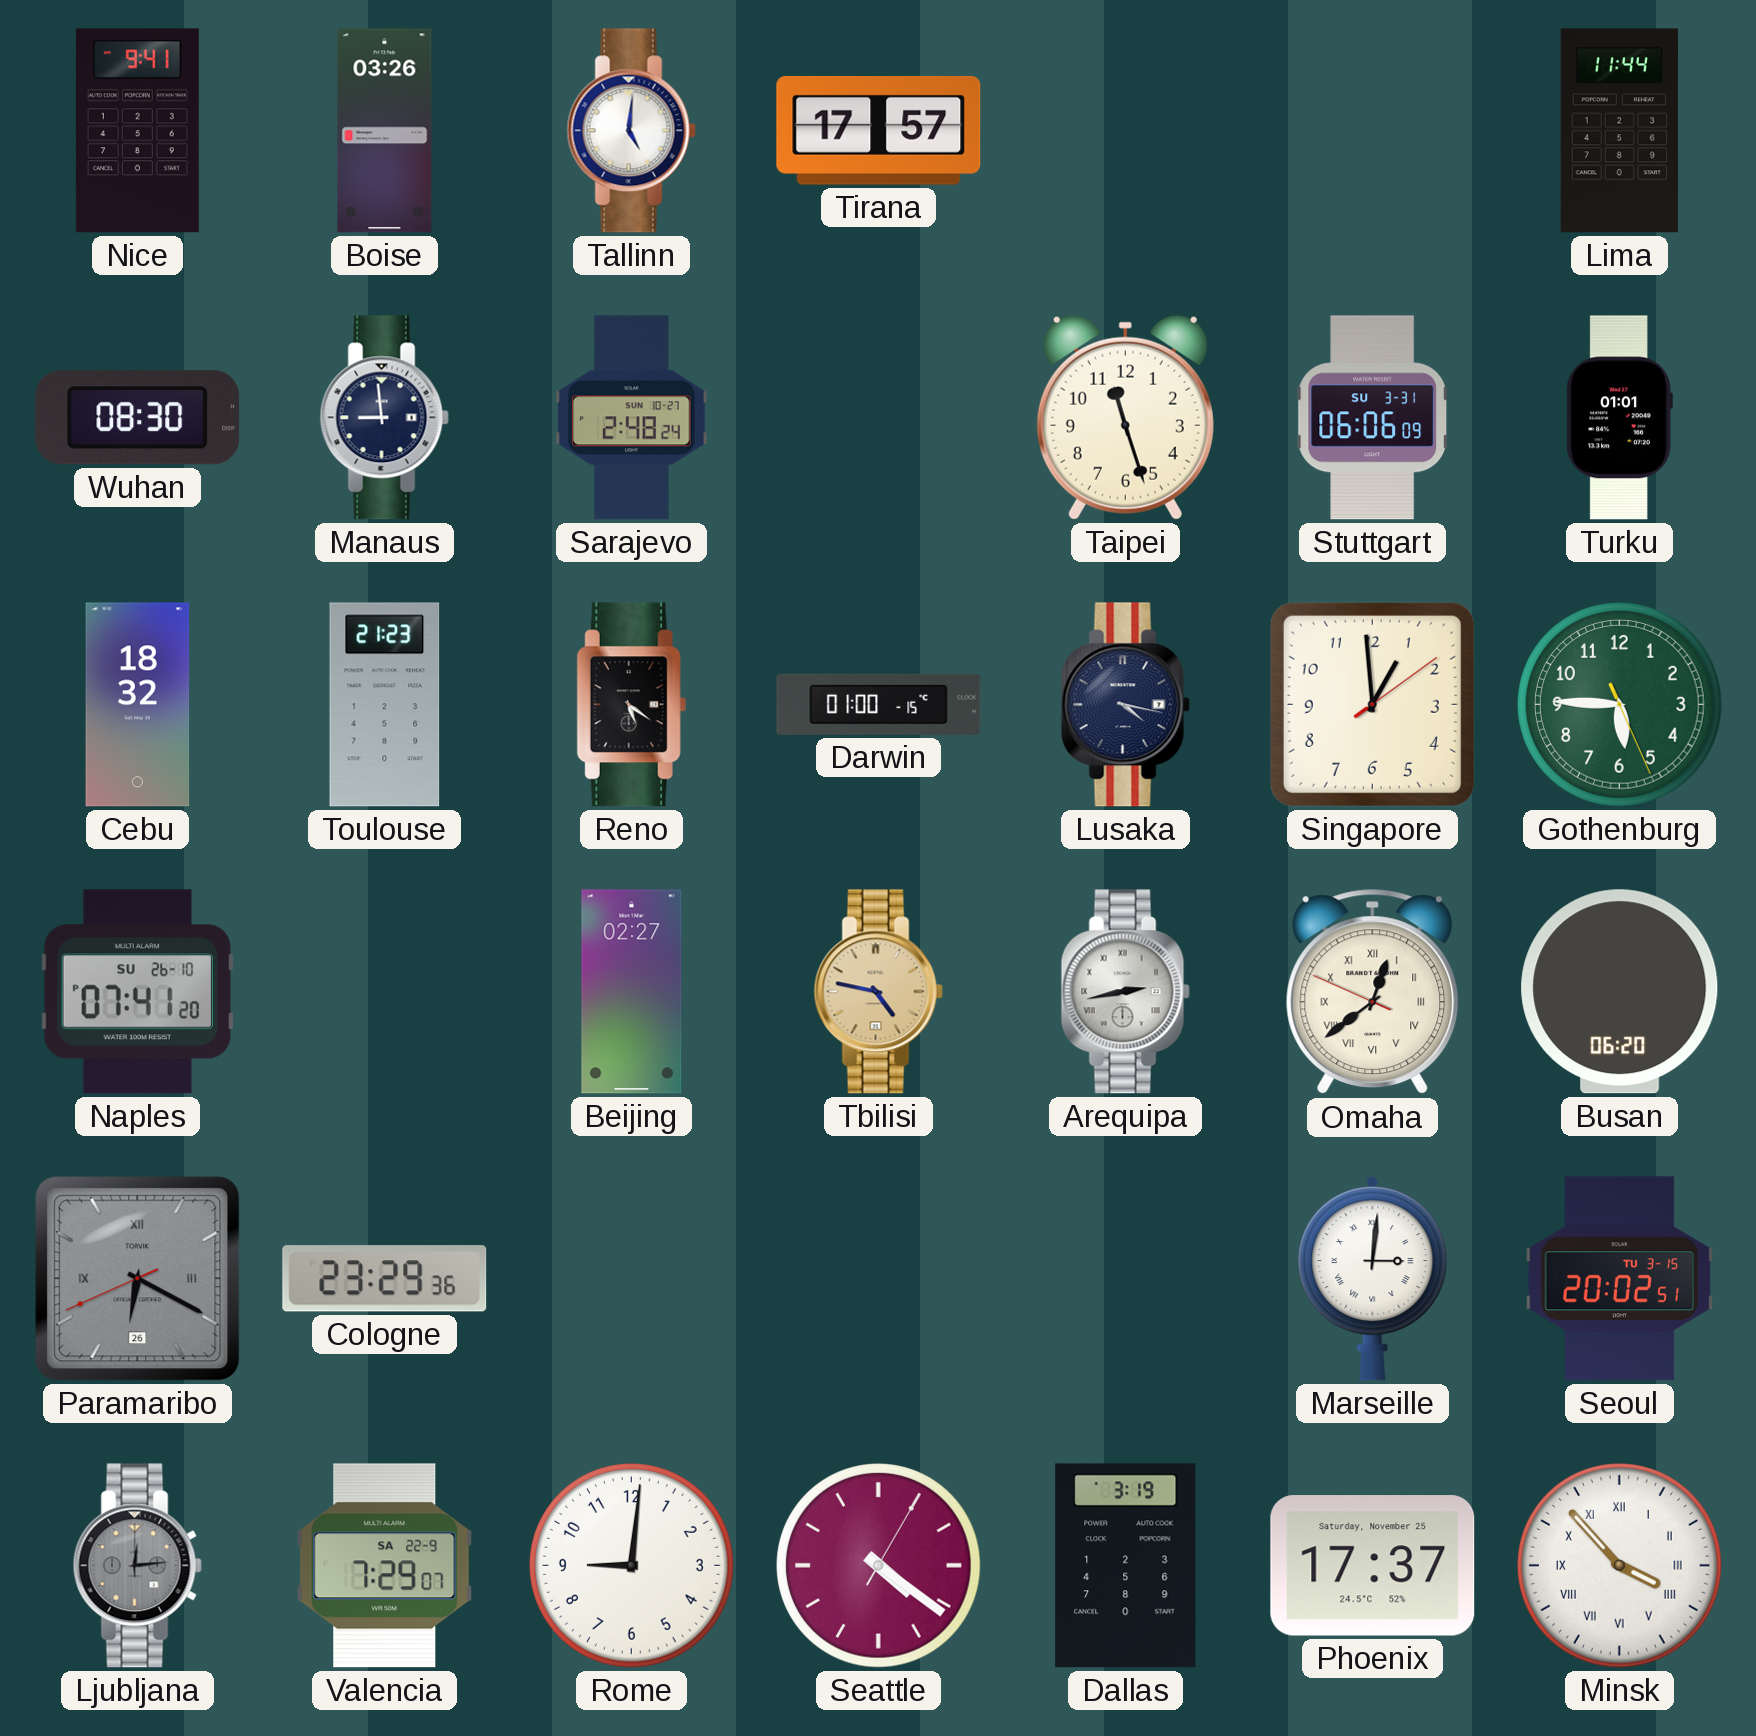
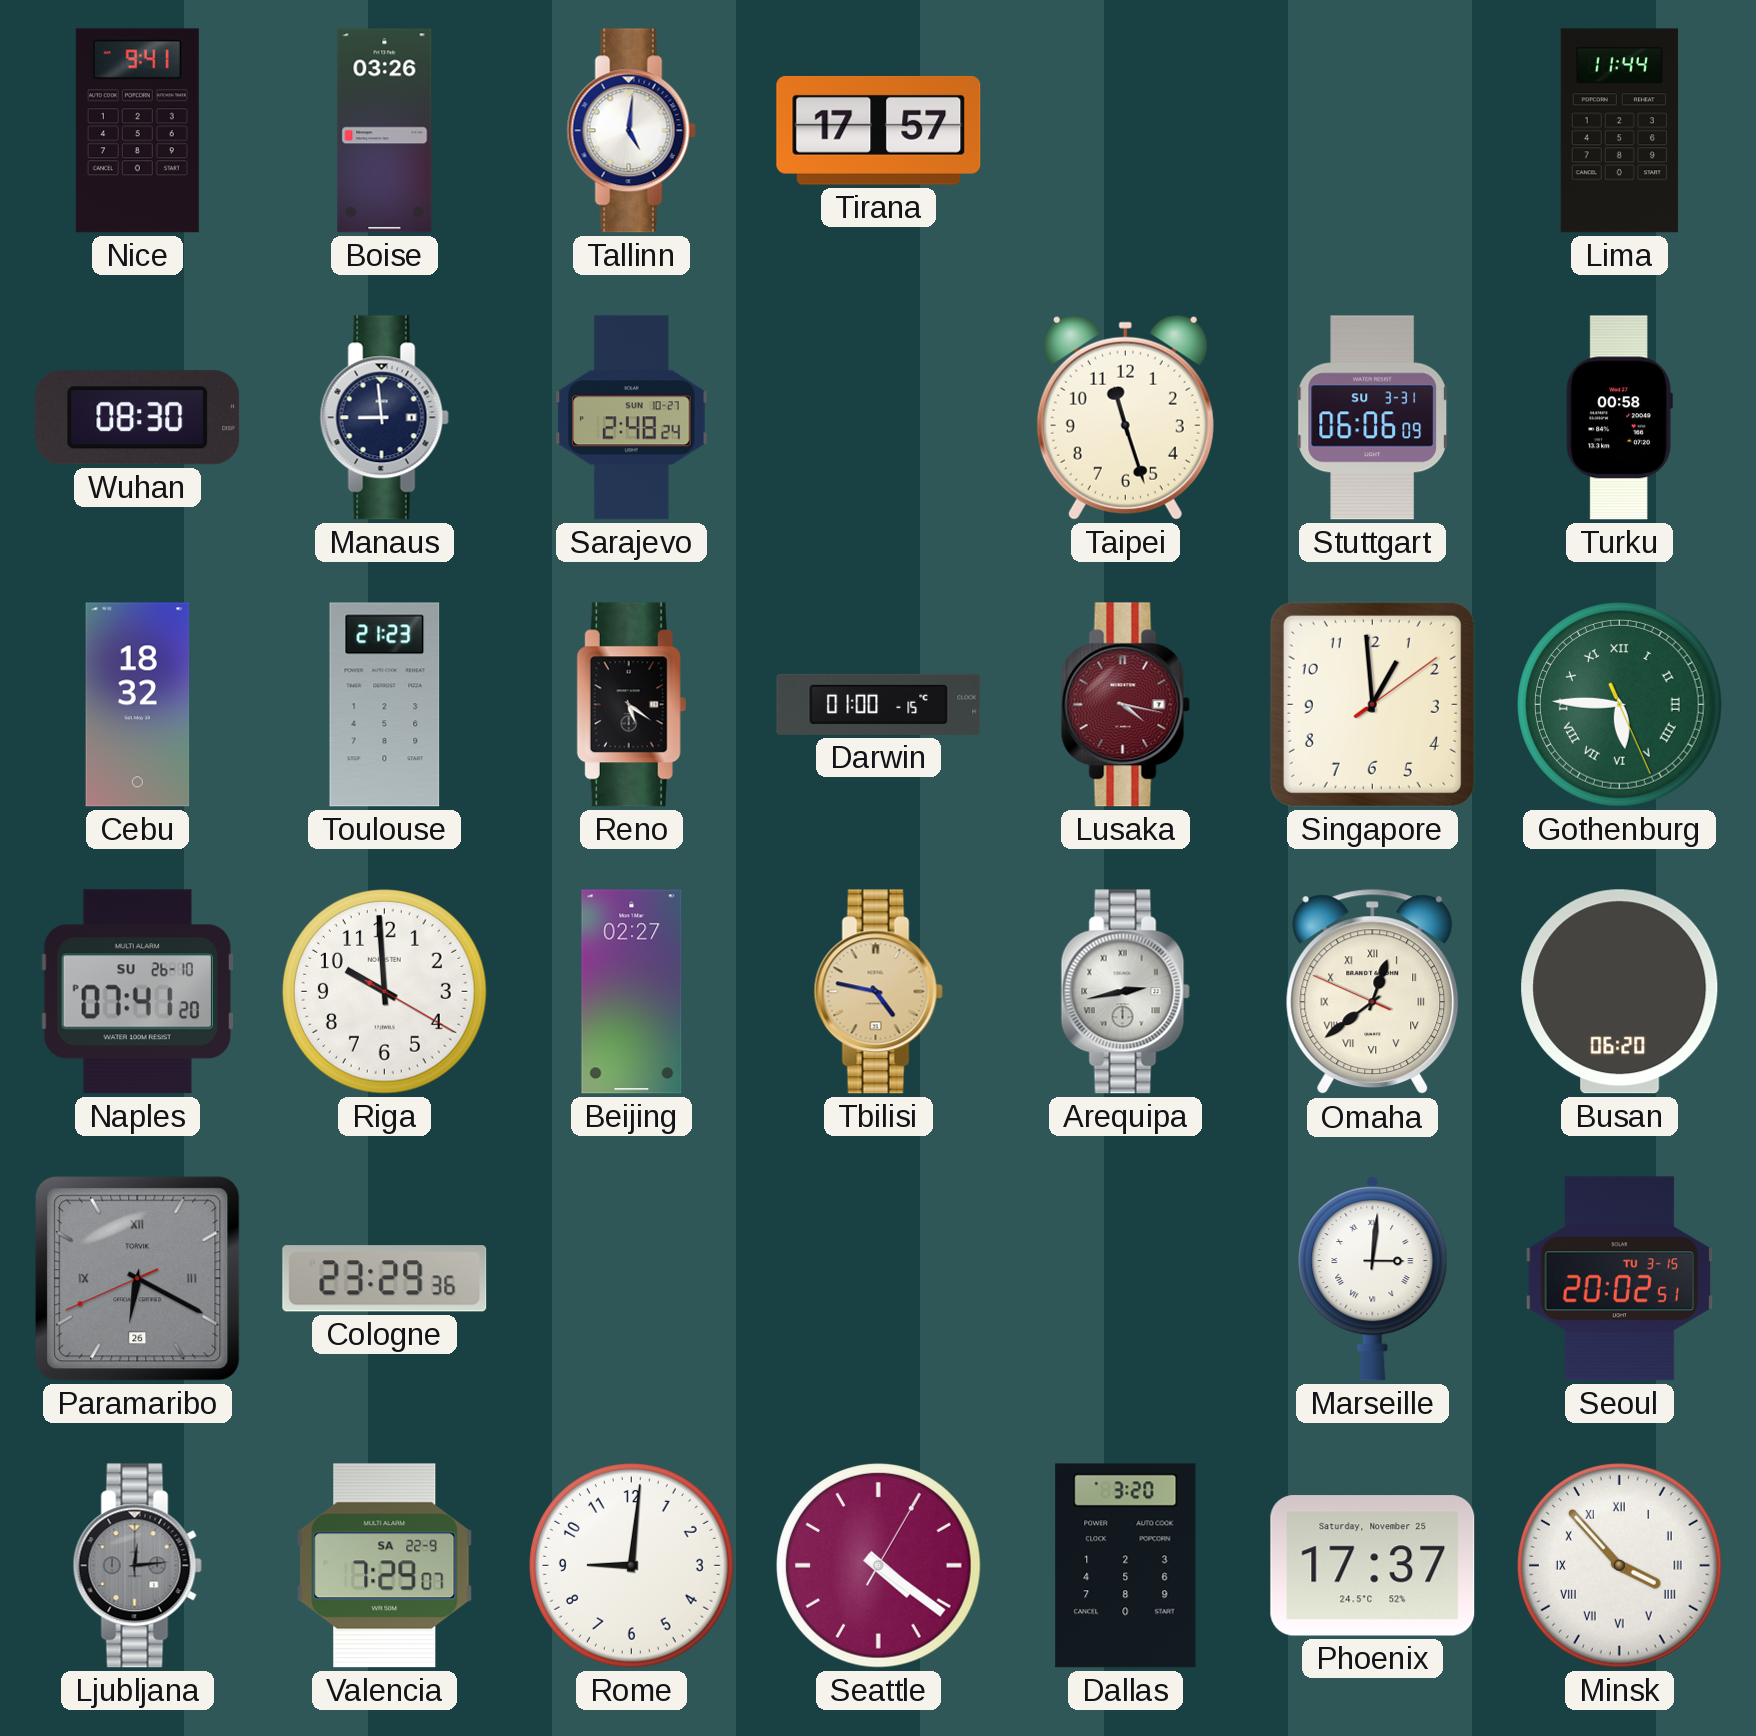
Turku: 01:01 -> 00:58 (1619, 418)
Lusaka dial: navy -> burgundy (1125, 705)
Gothenburg numerals: Arabic -> Roman (1620, 705)
Riga: none -> 9:59 (385, 992)
Dallas: 3:19 -> 3:20 (1126, 1566)
